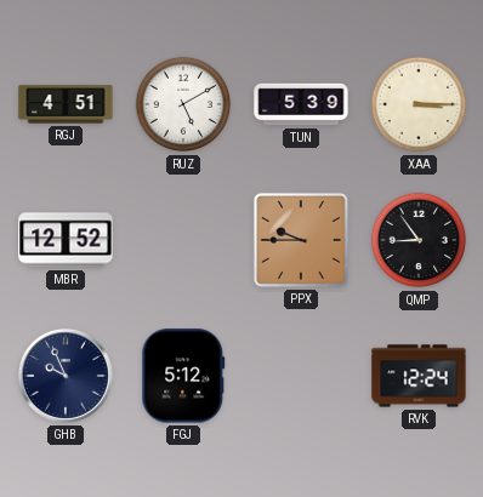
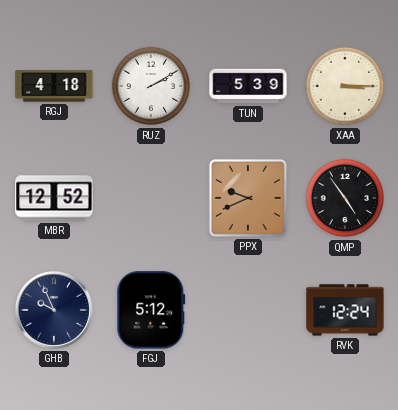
RGJ: 4:51 -> 4:18 (54, 86)
RUZ: 5:10 -> 2:10 (151, 86)
PPX: 9:45 -> 9:41 (248, 198)
QMP: 8:54 -> 4:54 (345, 198)
